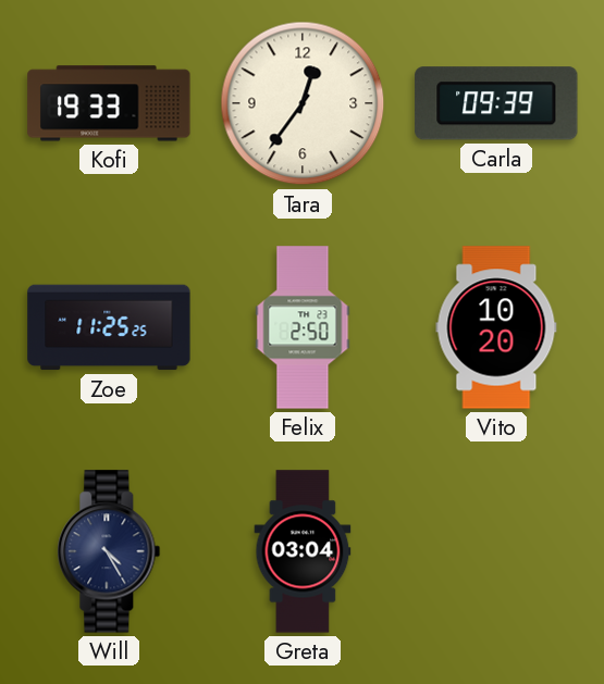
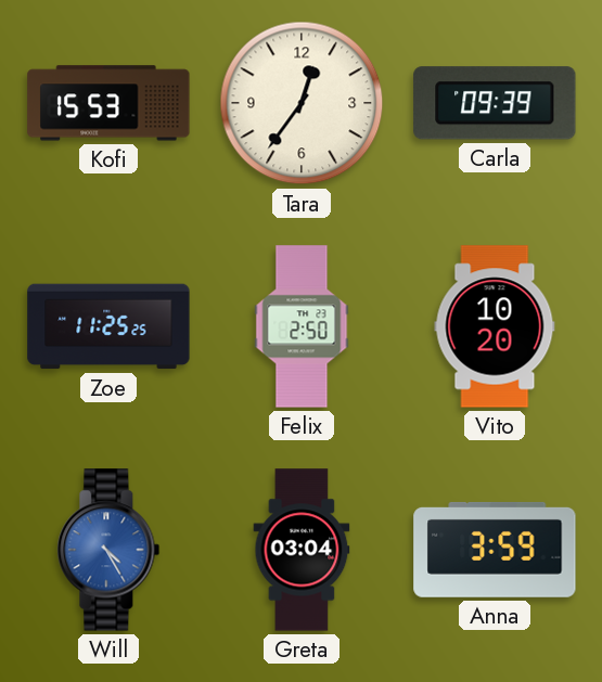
Kofi: 19:33 -> 15:53 (108, 103)
Will dial: navy -> blue (108, 550)
Anna: none -> 3:59 (495, 550)
